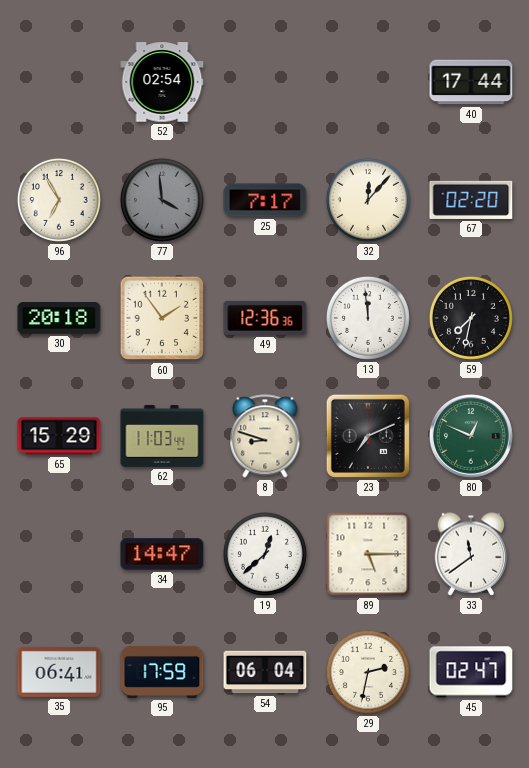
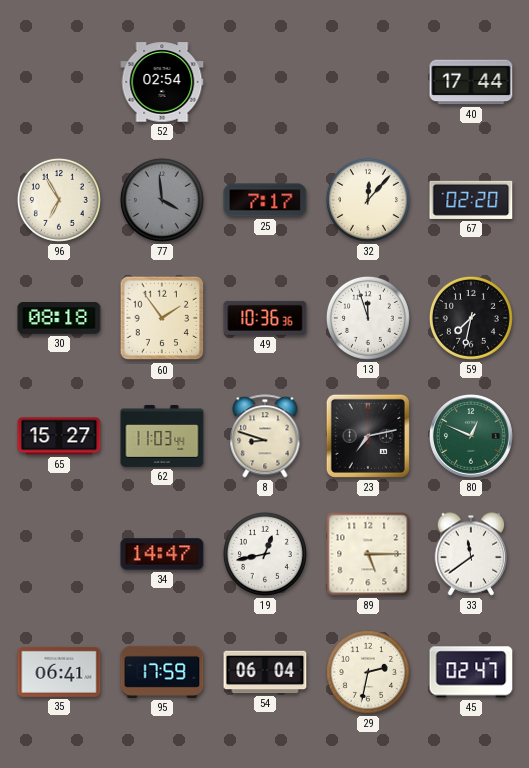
30: 20:18 -> 08:18 (59, 318)
49: 12:36 -> 10:36 (265, 318)
13: 11:59 -> 11:57 (368, 318)
65: 15:29 -> 15:27 (59, 436)
23: 7:11 -> 7:13 (368, 436)
19: 12:38 -> 12:43 (265, 554)
